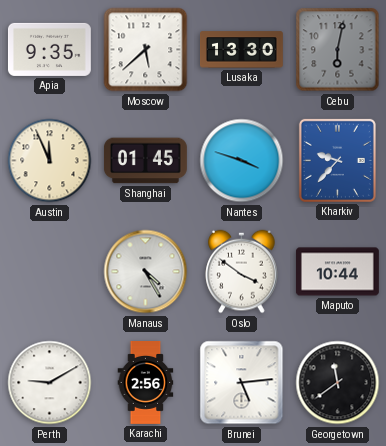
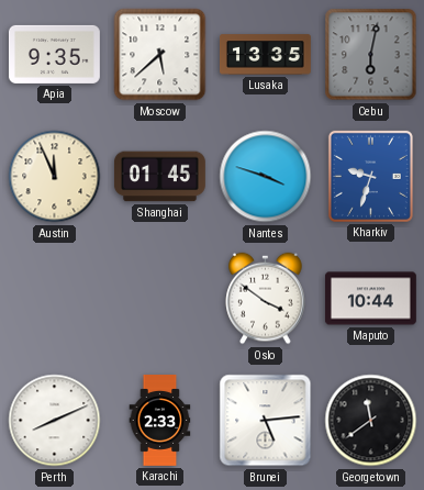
Lusaka: 13:30 -> 13:35 (266, 55)
Kharkiv: 9:37 -> 9:33 (370, 176)
Manaus: 4:25 -> none (146, 272)
Perth: 9:10 -> 8:11 (55, 421)
Karachi: 2:56 -> 2:33 (160, 421)
